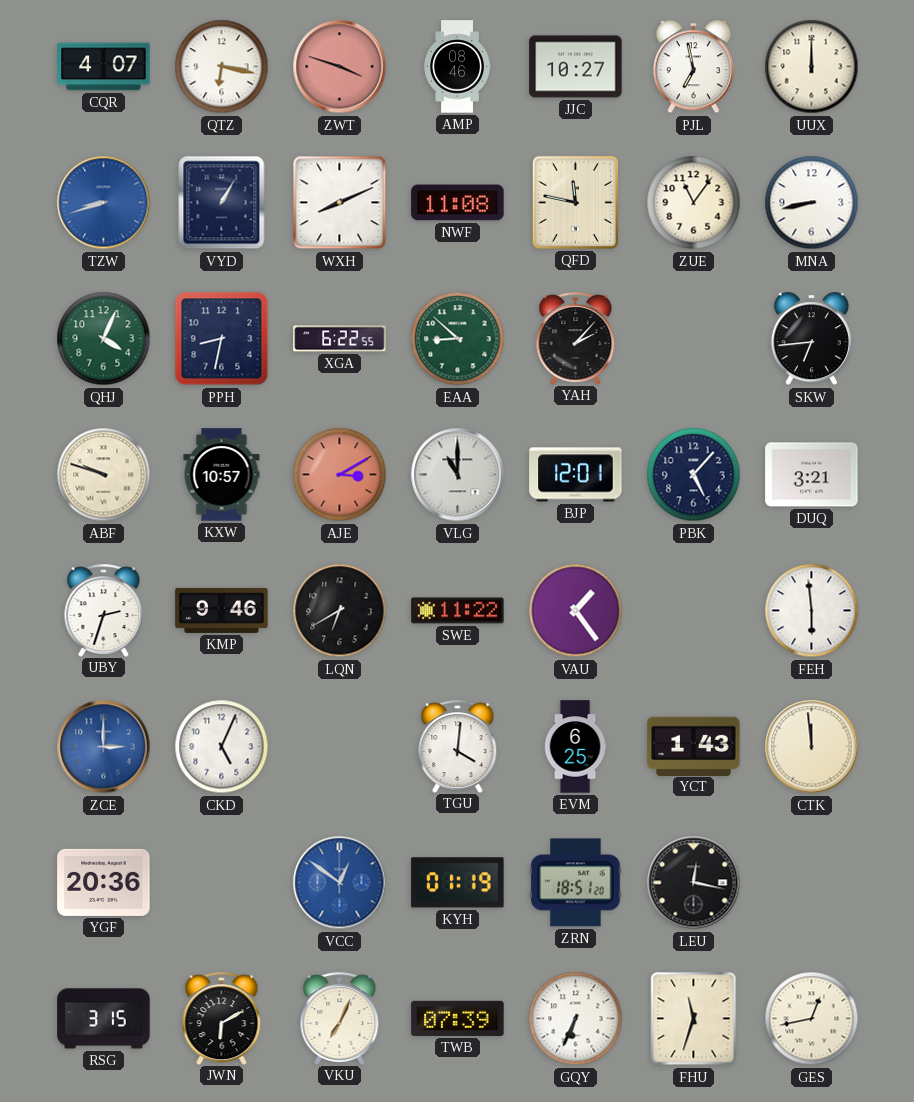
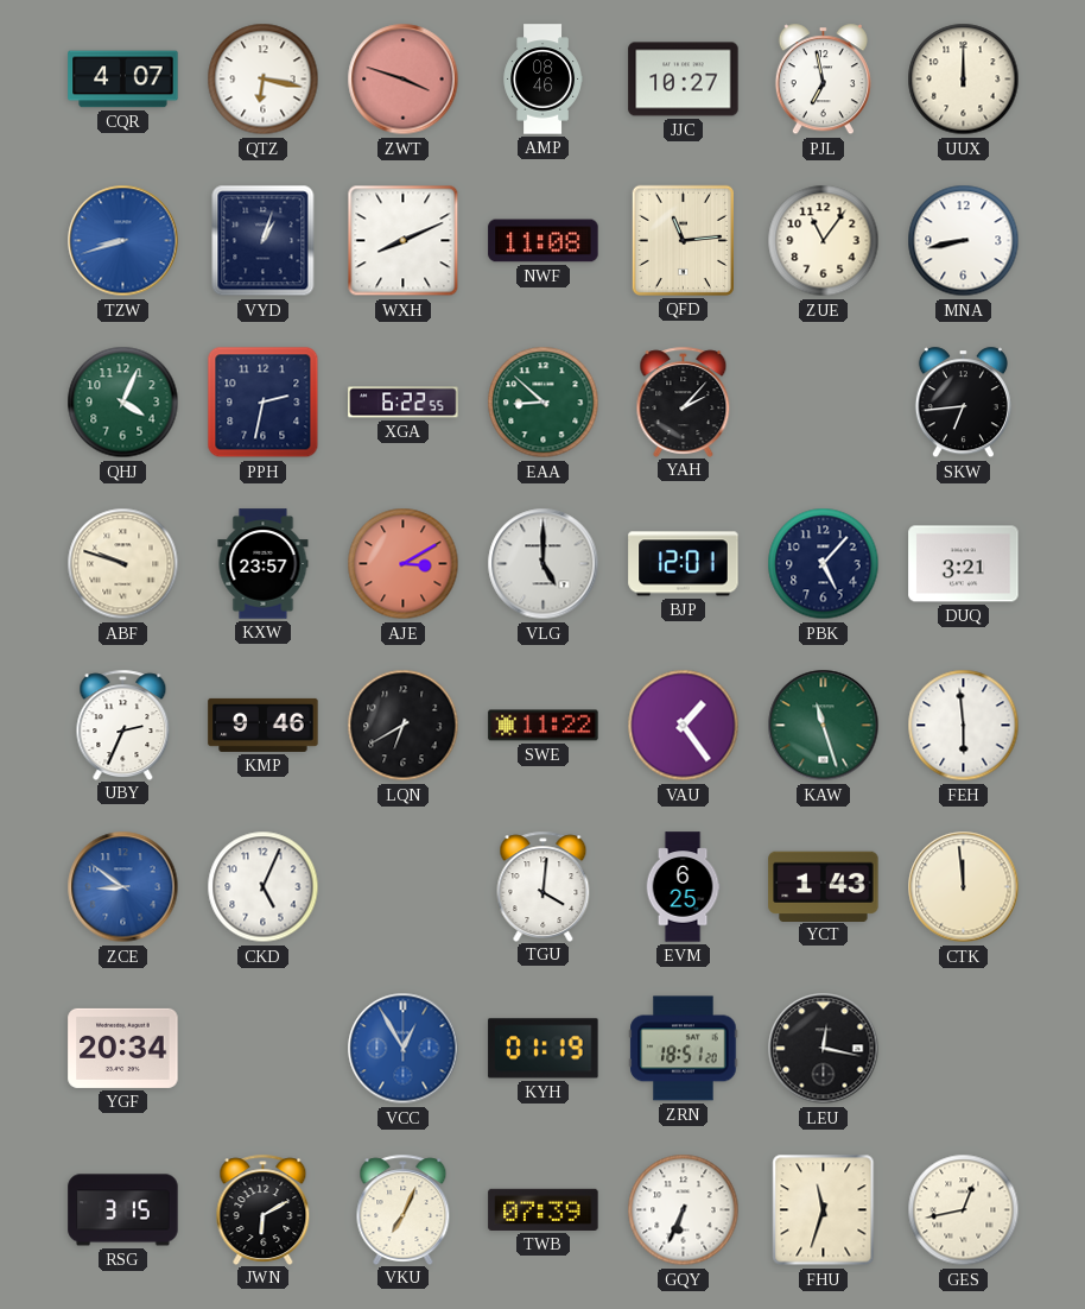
VYD: 1:05 -> 1:03 (264, 241)
QFD: 11:47 -> 11:14 (683, 240)
PPH: 8:32 -> 2:32 (264, 403)
KXW: 10:57 -> 23:57 (264, 564)
VLG: 11:00 -> 5:00 (544, 564)
UBY: 2:33 -> 2:34 (123, 725)
KAW: none -> 11:27 (824, 726)
ZCE: 3:00 -> 8:51 (123, 887)
YGF: 20:36 -> 20:34 (123, 1048)
VCC: 12:51 -> 12:55 (404, 1049)
